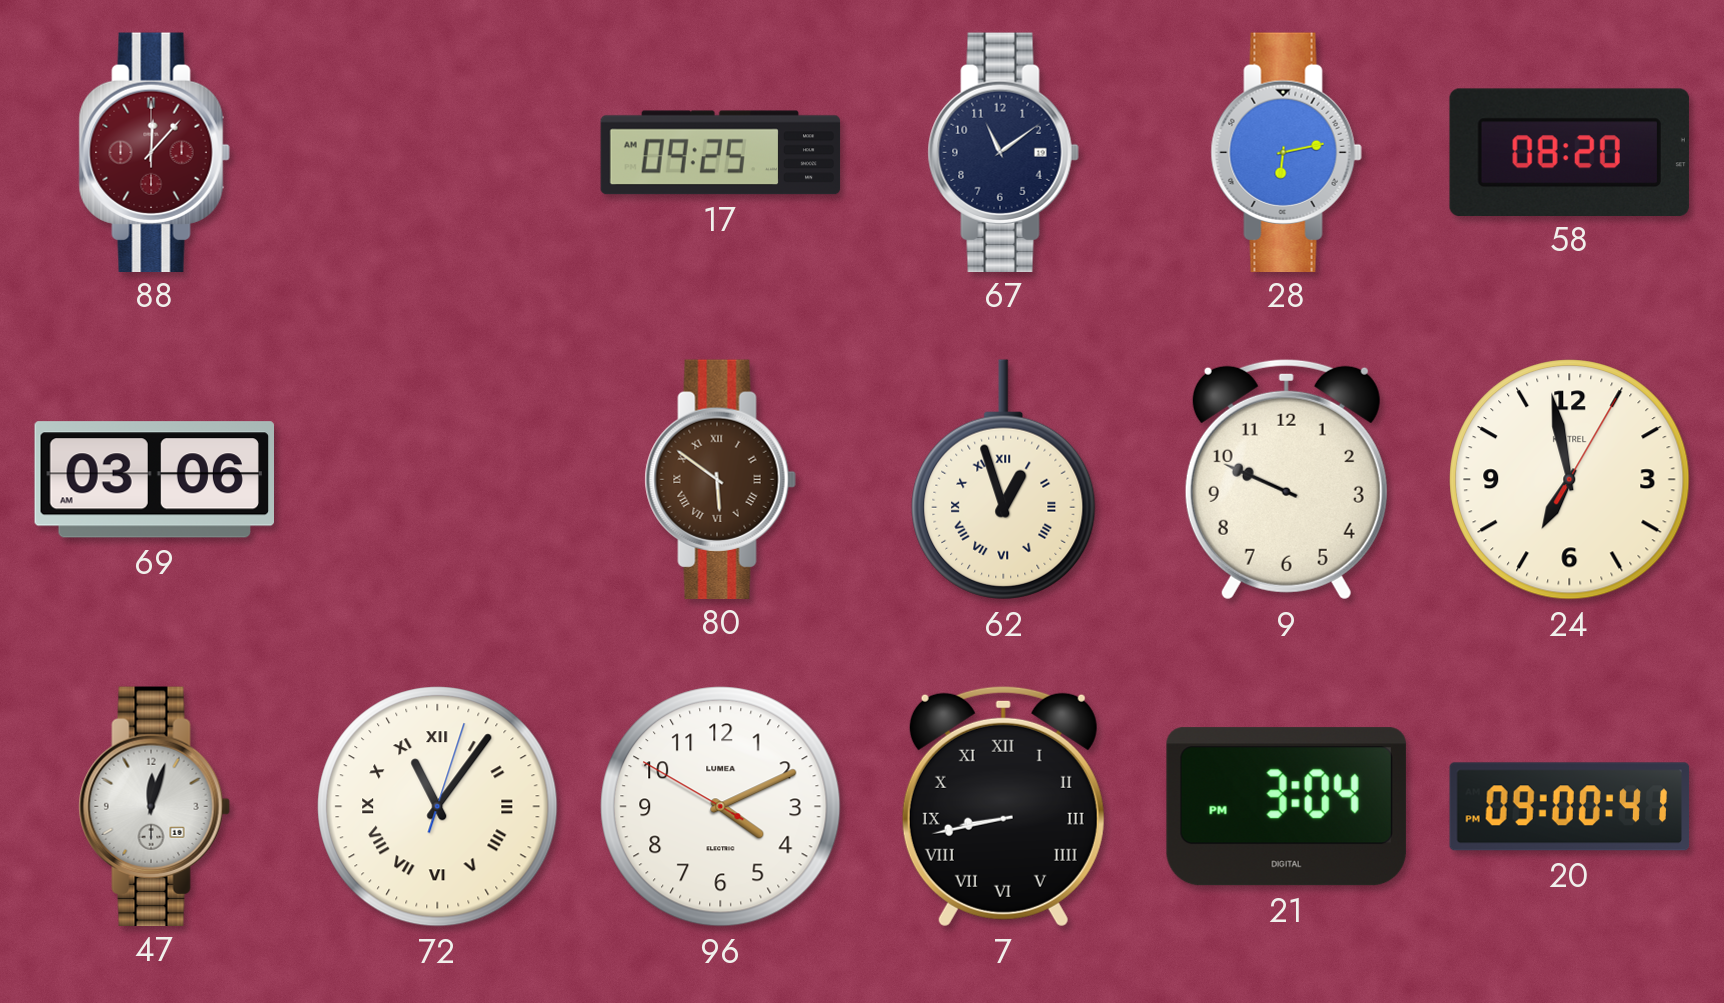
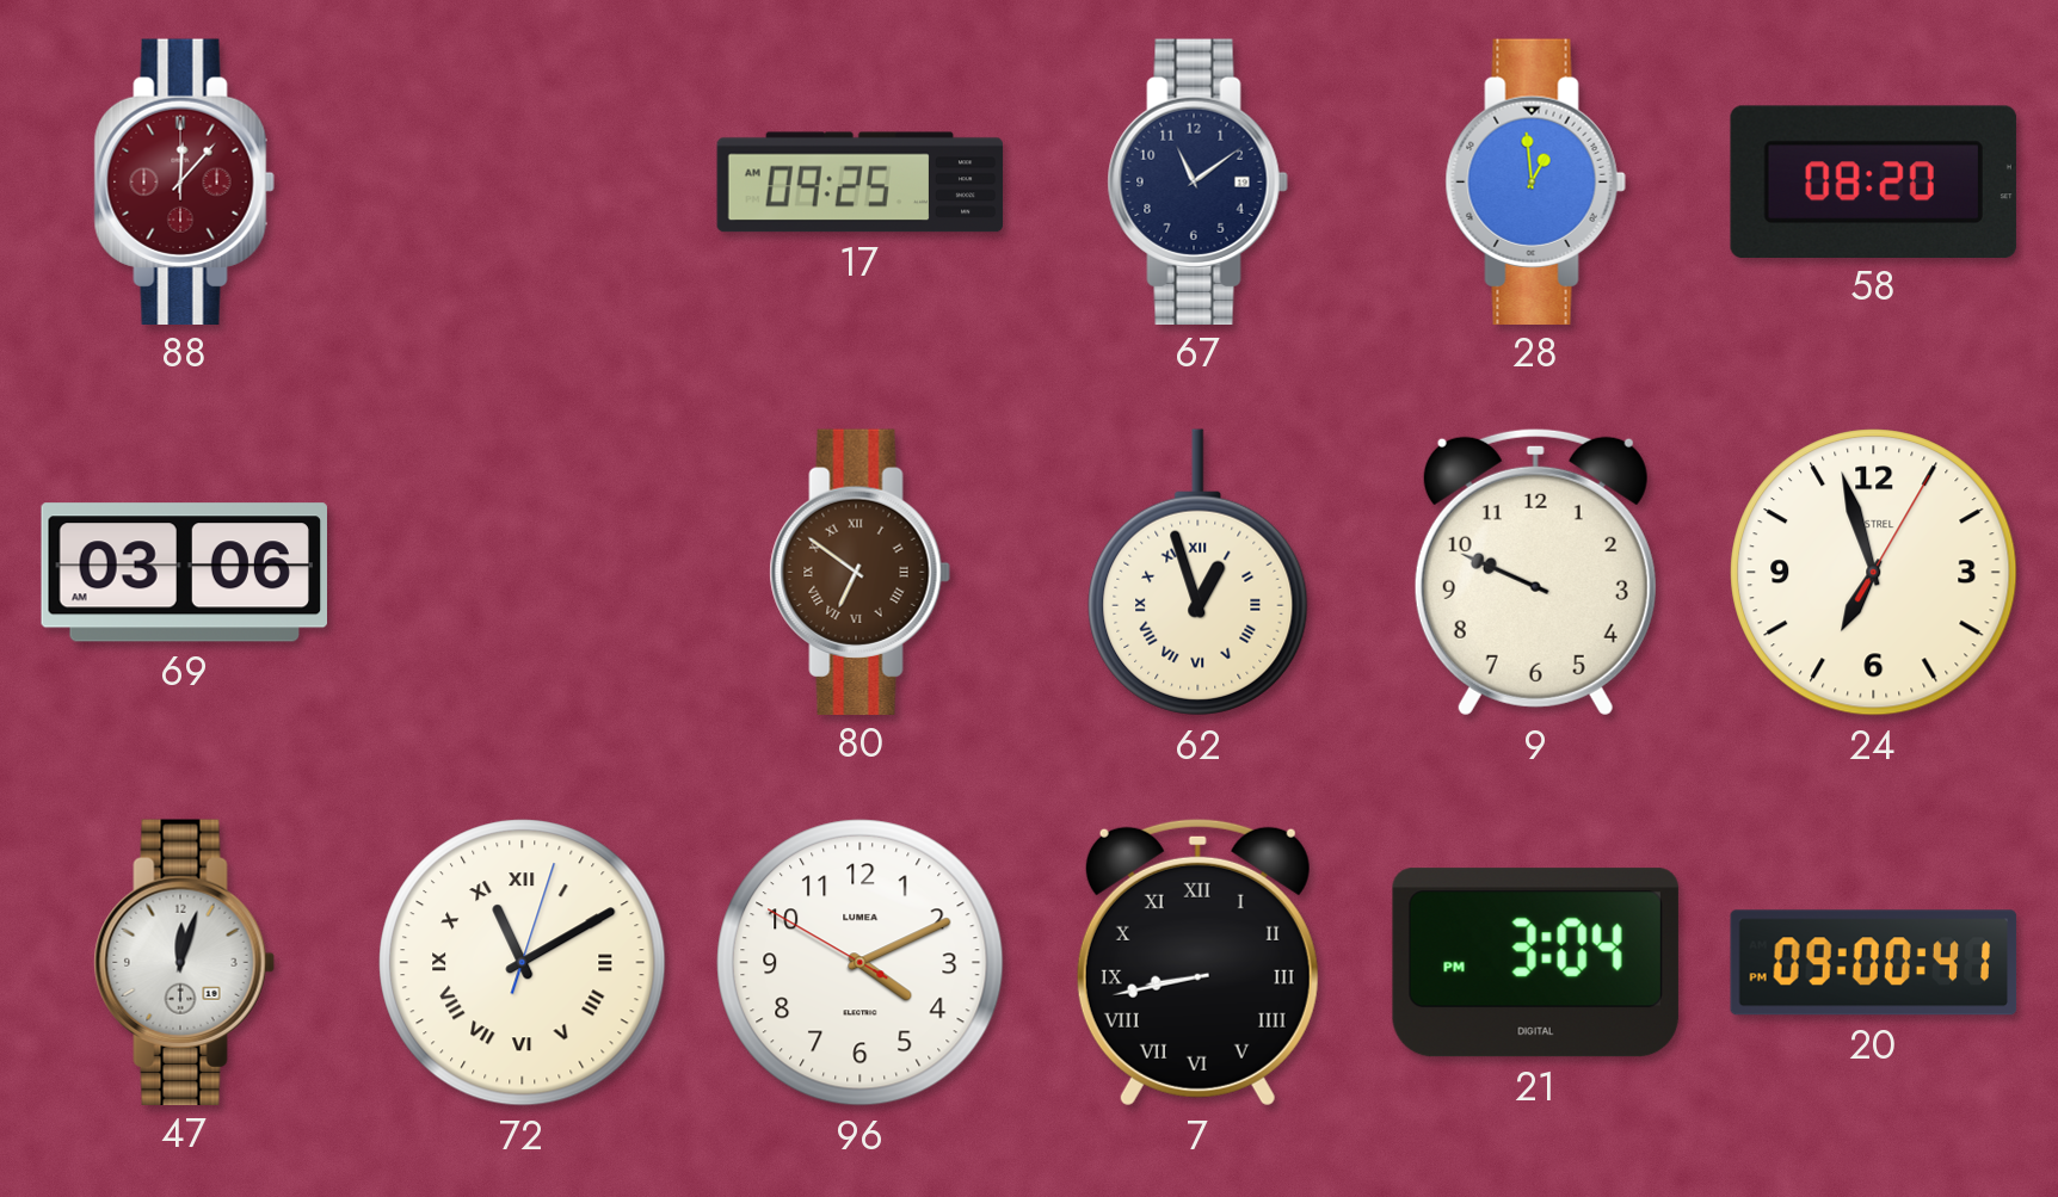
28: 6:13 -> 12:59 (1535, 181)
80: 5:51 -> 6:51 (859, 572)
24: 6:58 -> 6:57 (1874, 573)
72: 11:06 -> 11:10 (523, 963)
